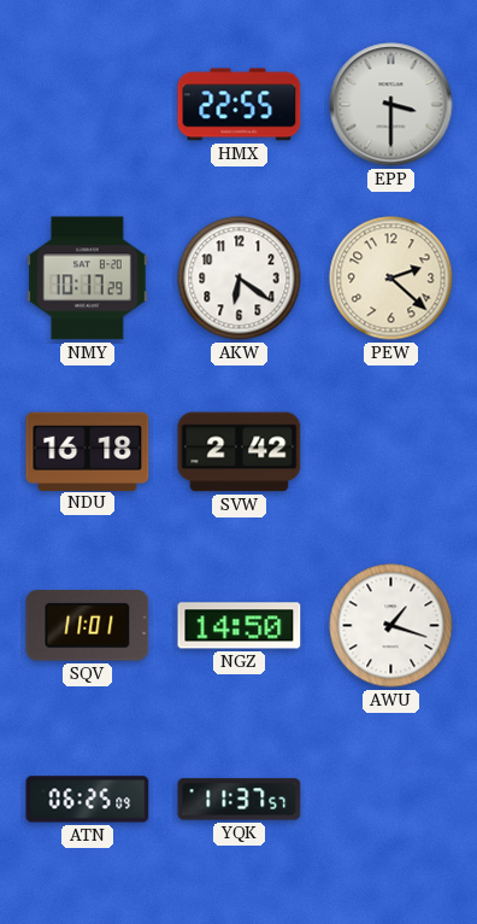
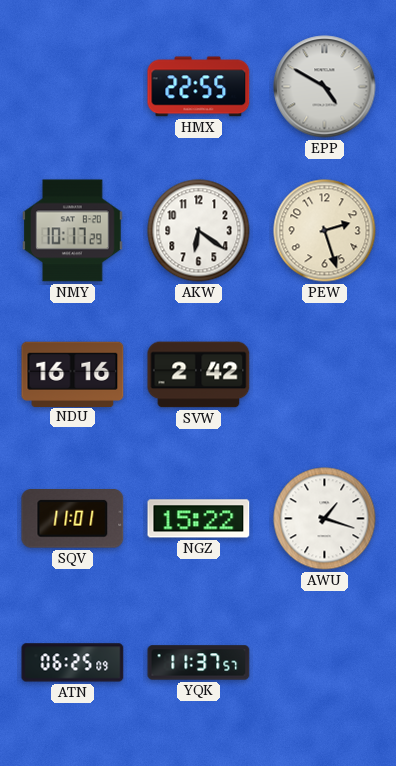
EPP: 3:30 -> 4:50 (325, 87)
PEW: 2:22 -> 2:27 (325, 231)
NDU: 16:18 -> 16:16 (73, 374)
NGZ: 14:50 -> 15:22 (199, 519)
